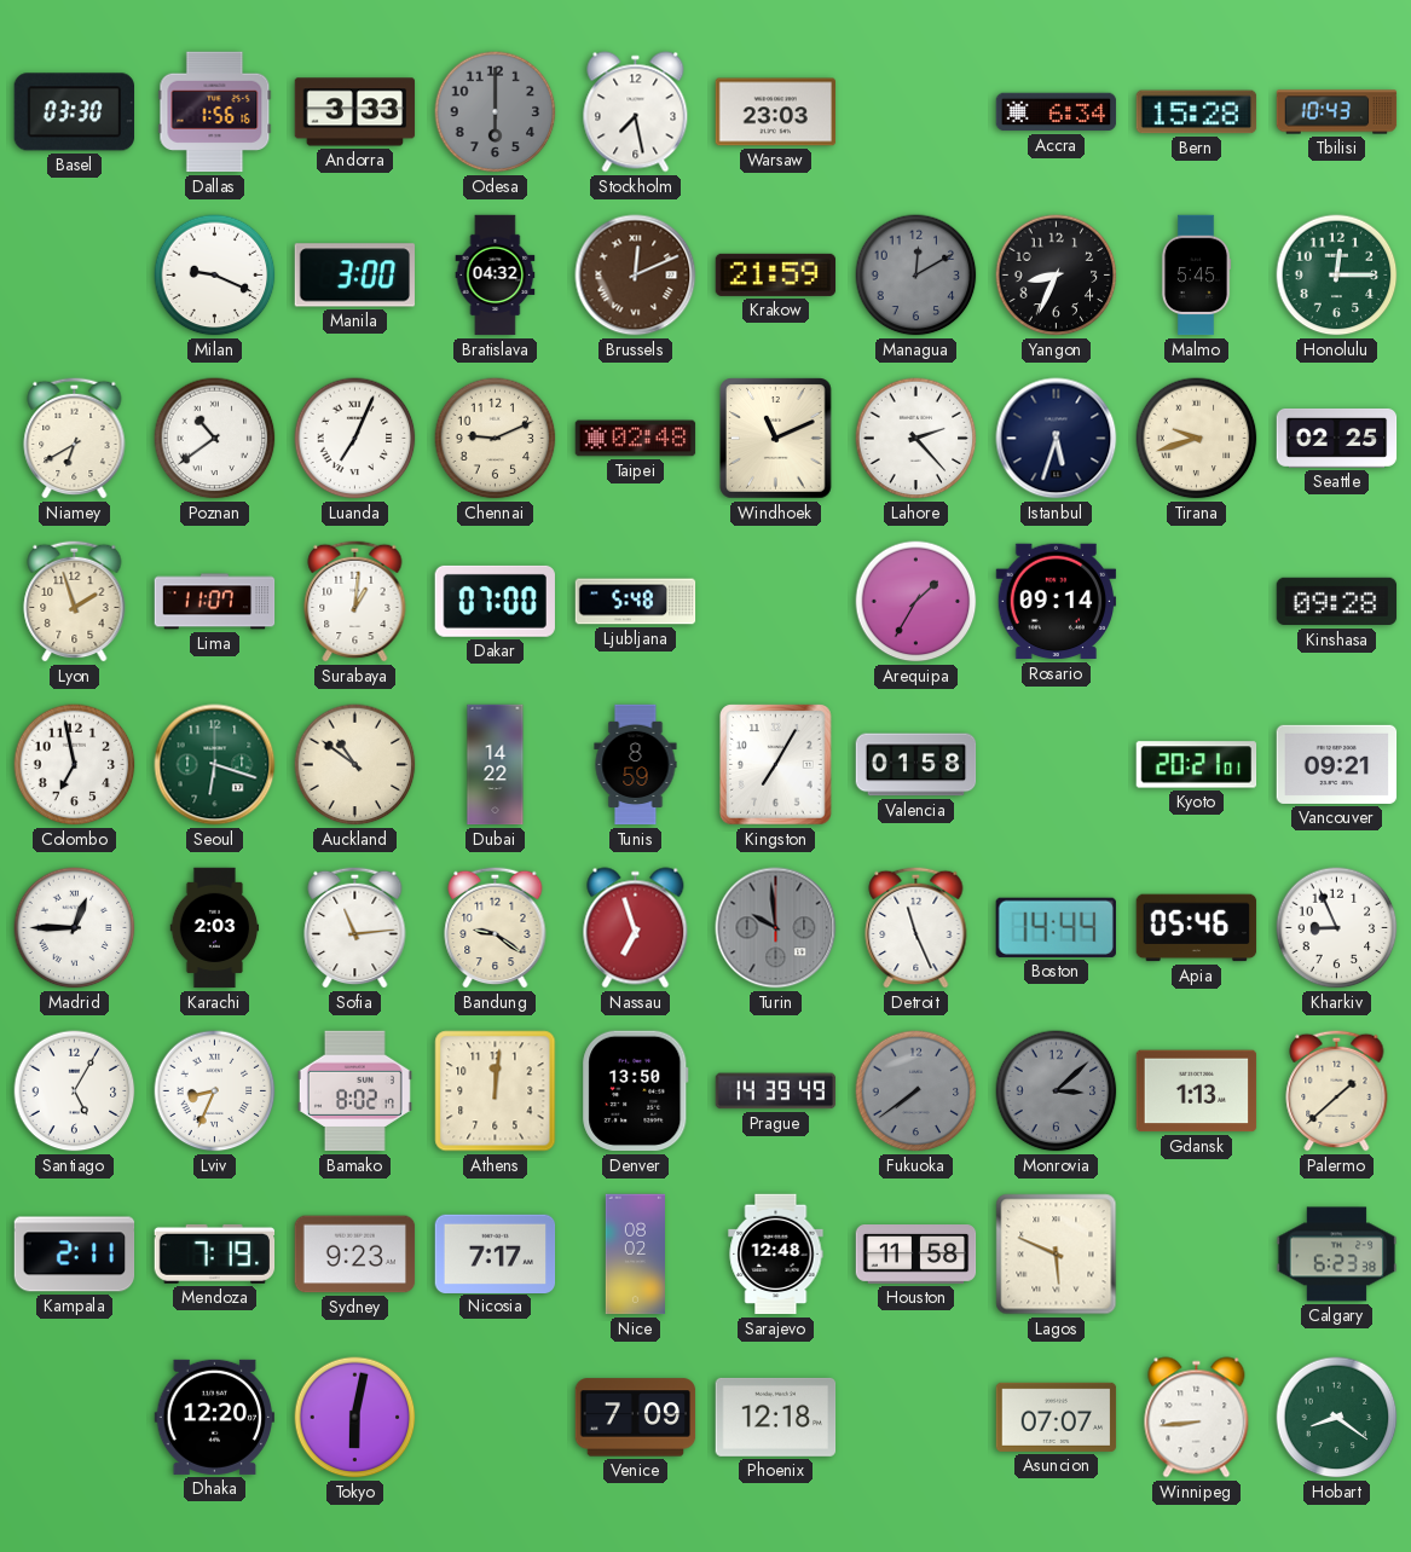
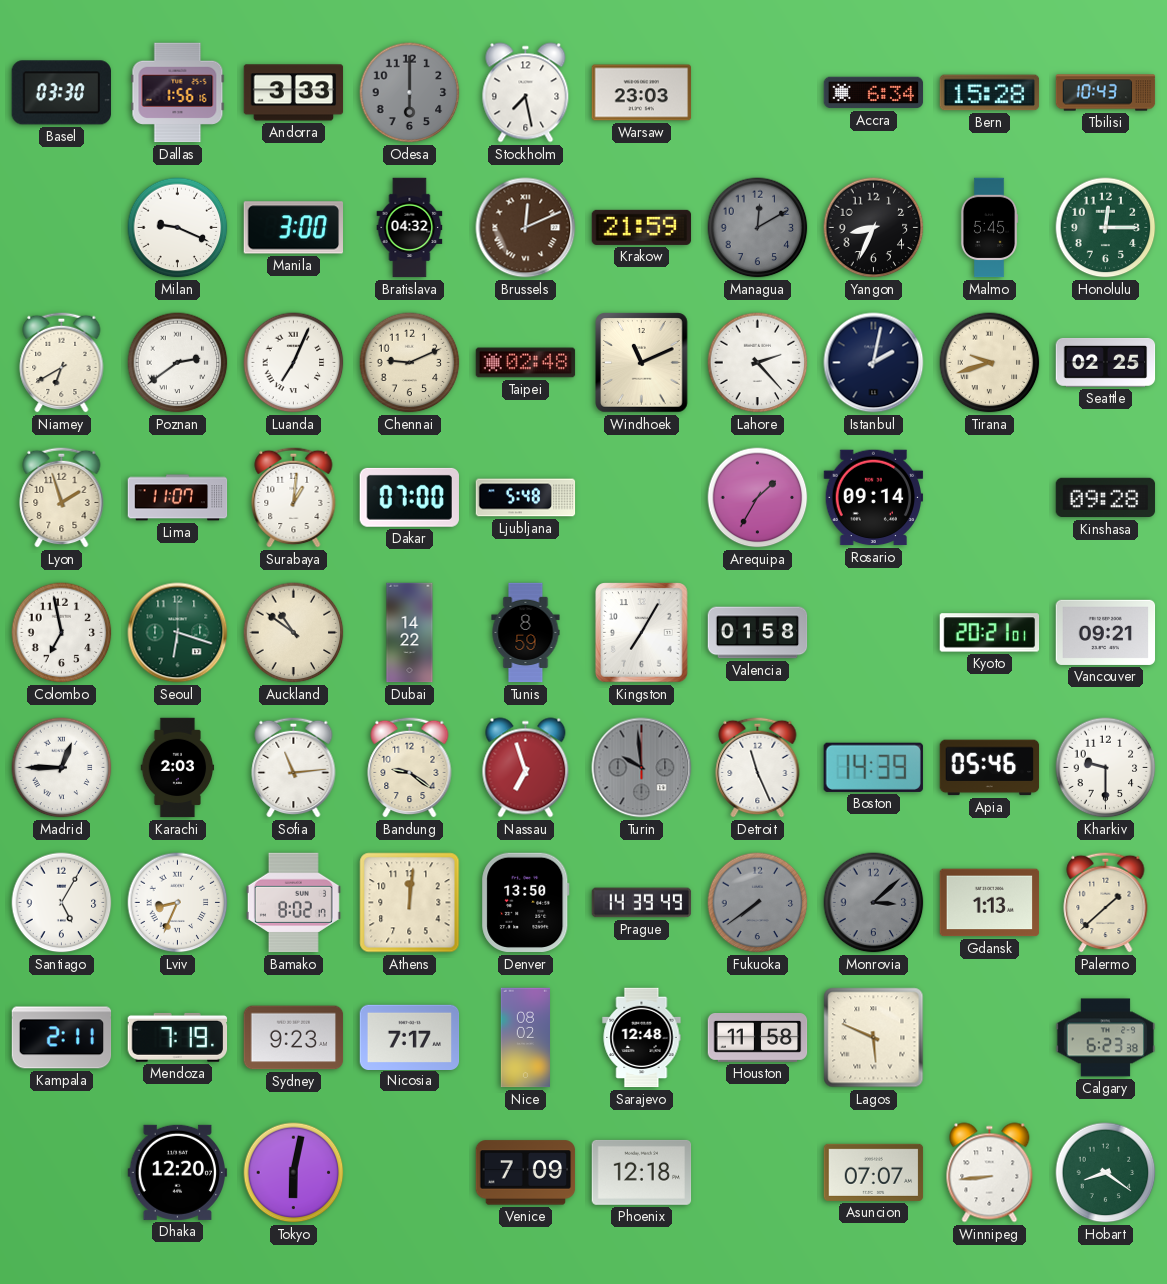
Poznan: 10:39 -> 2:39 (178, 363)
Istanbul: 5:33 -> 2:02 (874, 363)
Boston: 14:44 -> 14:39 (873, 767)
Kharkiv: 8:56 -> 9:30 (1106, 768)
